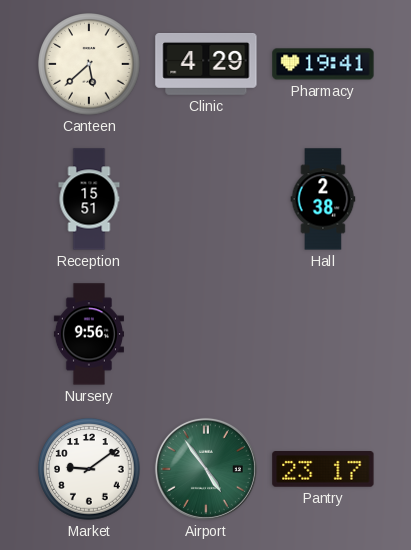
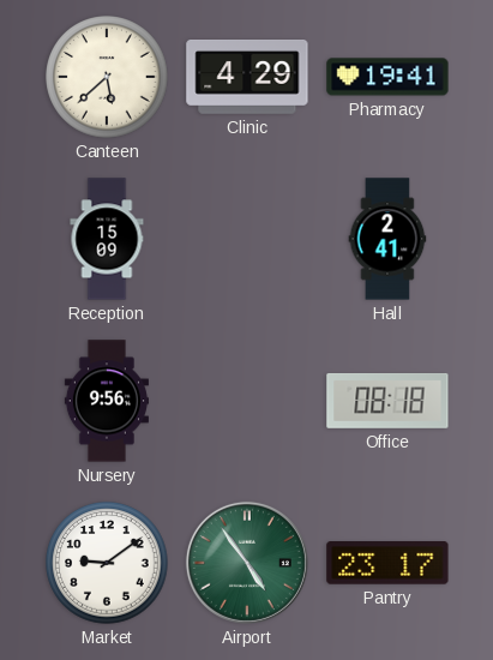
Reception: 15:51 -> 15:09 (107, 239)
Hall: 2:38 -> 2:41 (387, 239)
Office: none -> 08:18 (387, 401)
